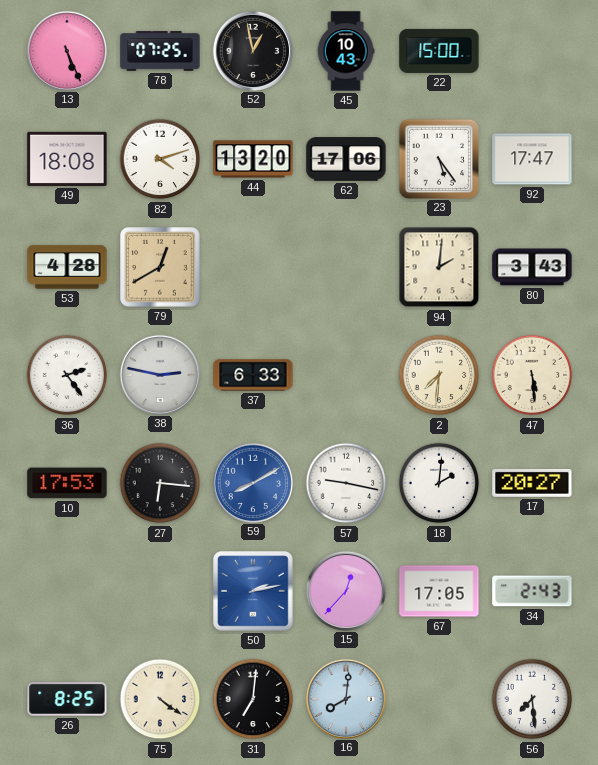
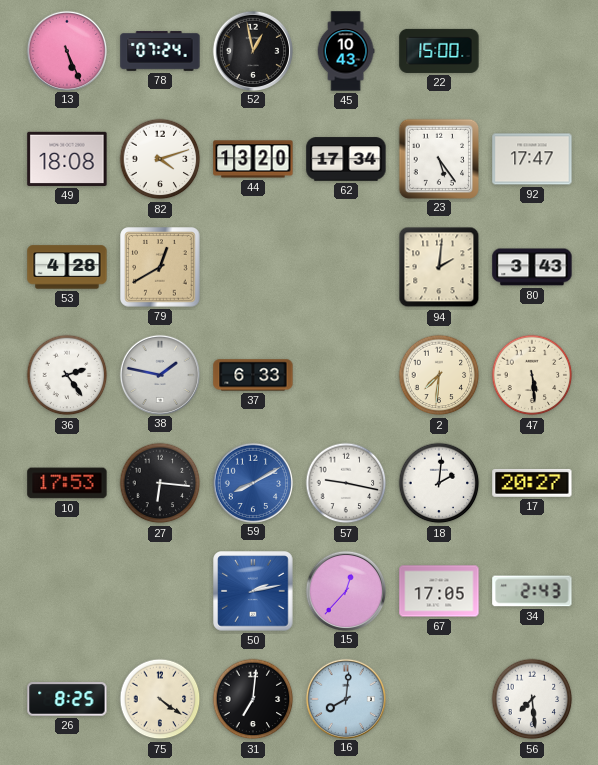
78: 07:25 -> 07:24 (160, 51)
62: 17:06 -> 17:34 (346, 159)
38: 2:47 -> 1:47 (159, 374)
